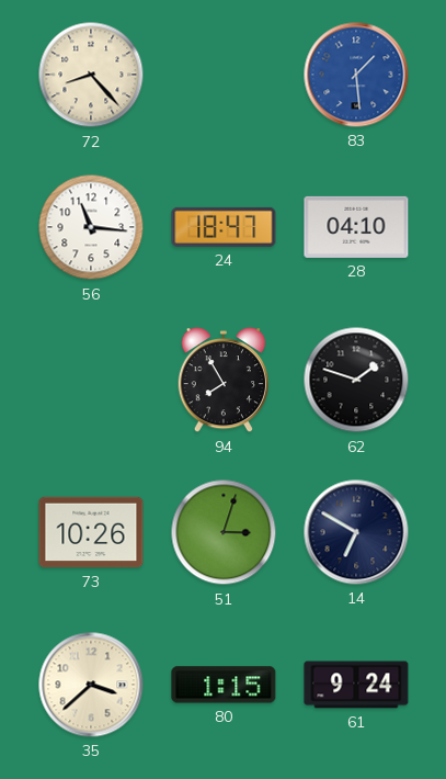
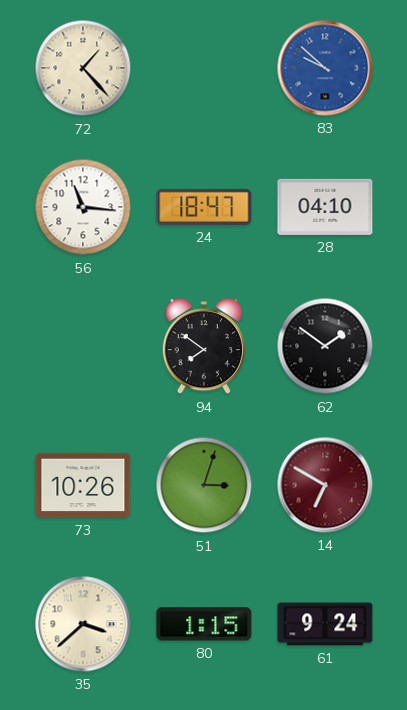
72: 8:23 -> 1:23 (83, 68)
83: 1:29 -> 9:52 (325, 68)
94: 7:55 -> 7:51 (203, 346)
62: 1:48 -> 1:51 (325, 346)
14 dial: navy -> burgundy (325, 485)
